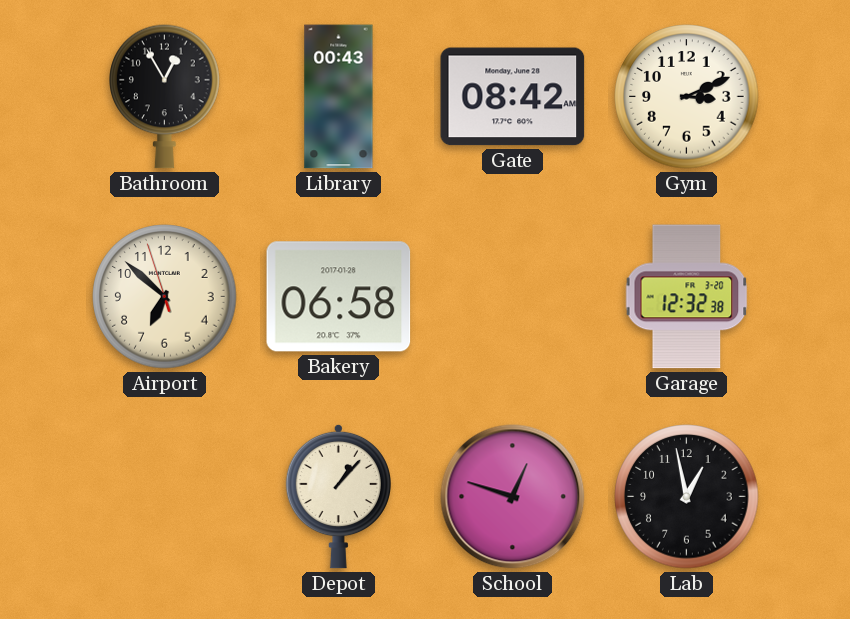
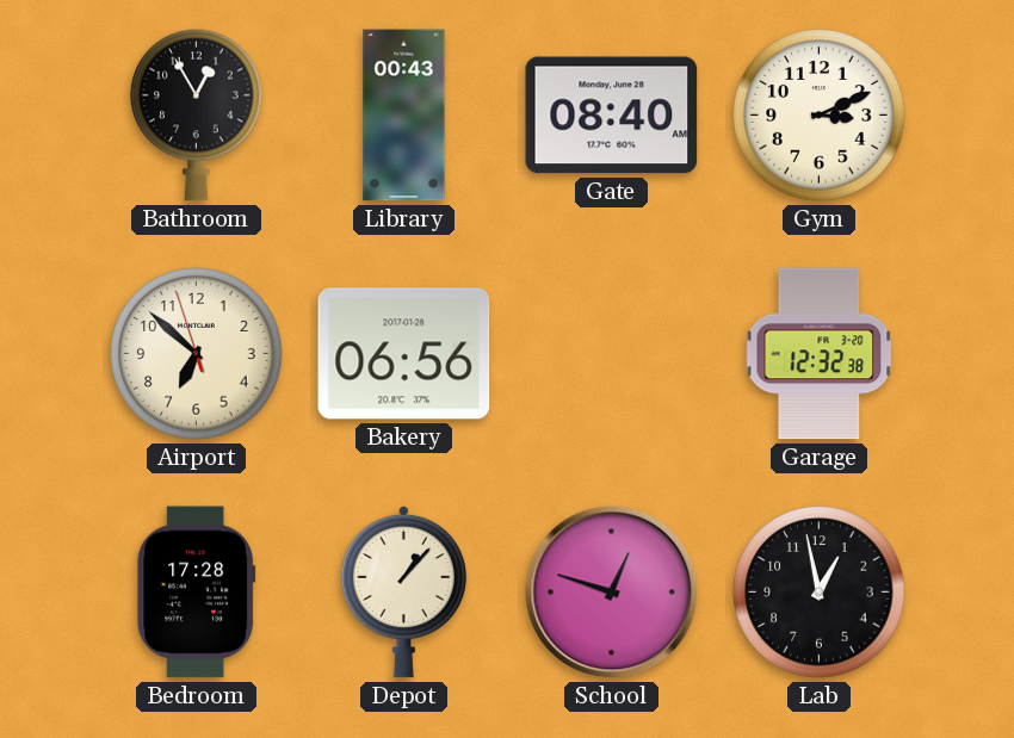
Gate: 08:42 -> 08:40 (612, 116)
Bakery: 06:58 -> 06:56 (404, 354)
Bedroom: none -> 17:28 (197, 593)
